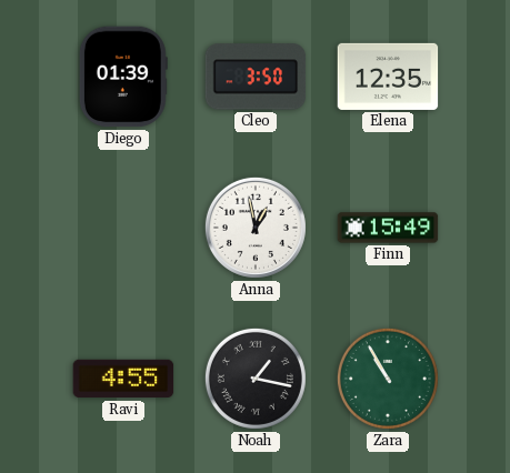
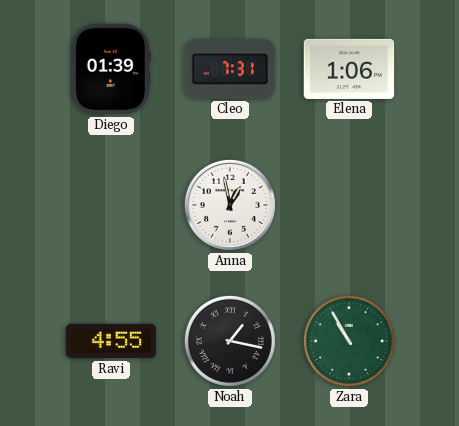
Cleo: 3:50 -> 7:31 (230, 69)
Elena: 12:35 -> 1:06 (349, 69)
Finn: 15:49 -> none (388, 228)
